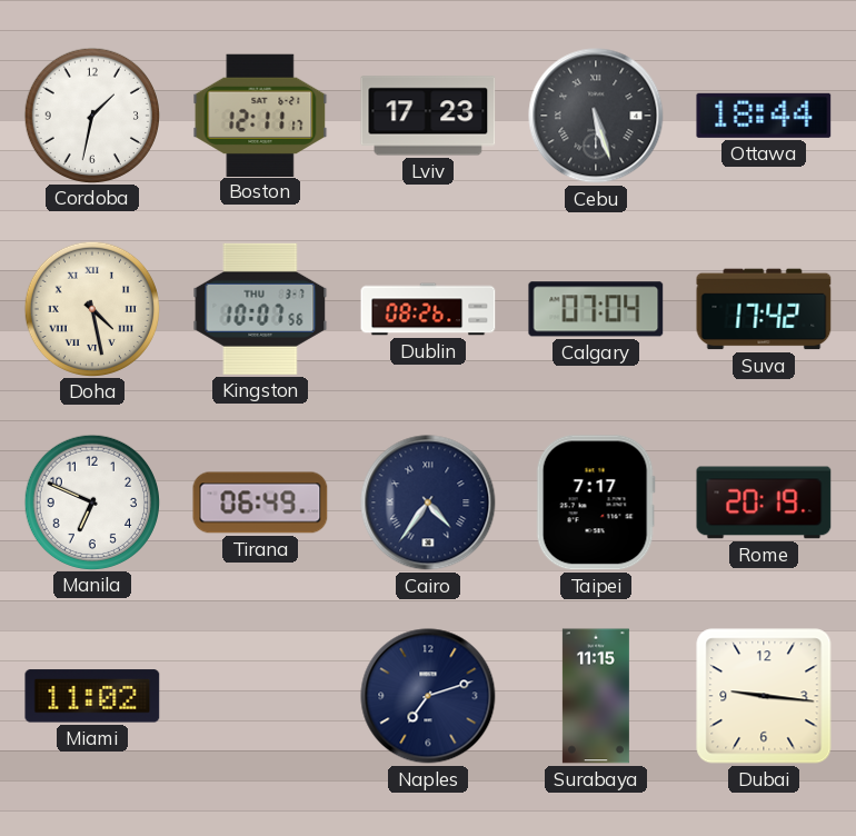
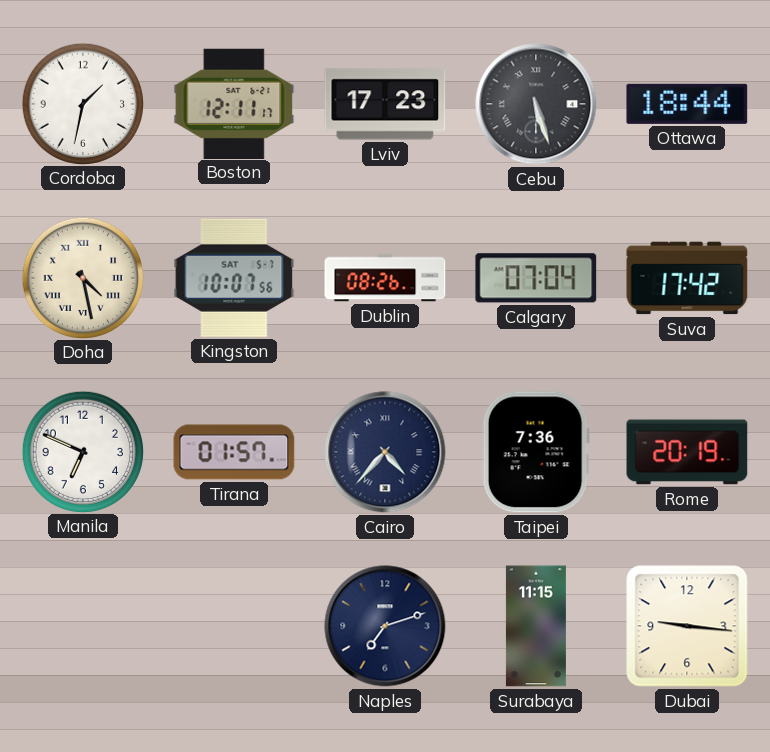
Kingston date: THU 3-7 -> SAT 5-7 (234, 278)
Tirana: 06:49 -> 01:57 (234, 452)
Cairo: 4:36 -> 4:37 (385, 452)
Taipei: 7:17 -> 7:36 (536, 452)
Miami: 11:02 -> none (92, 696)
